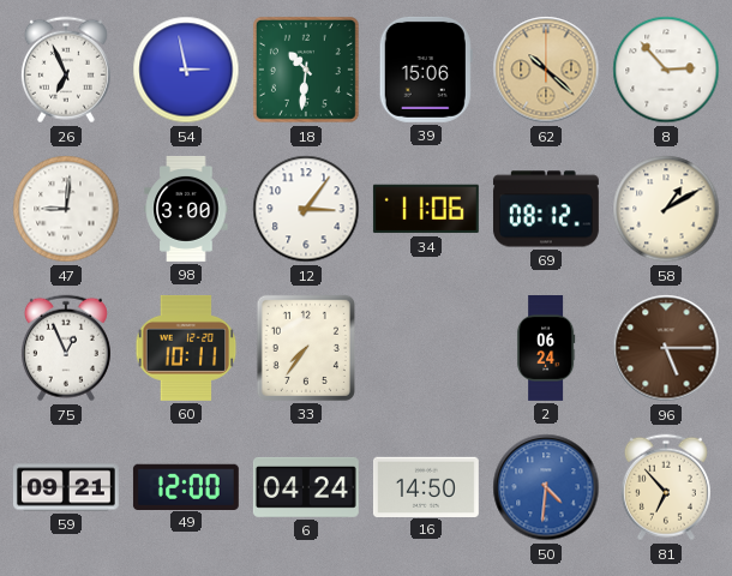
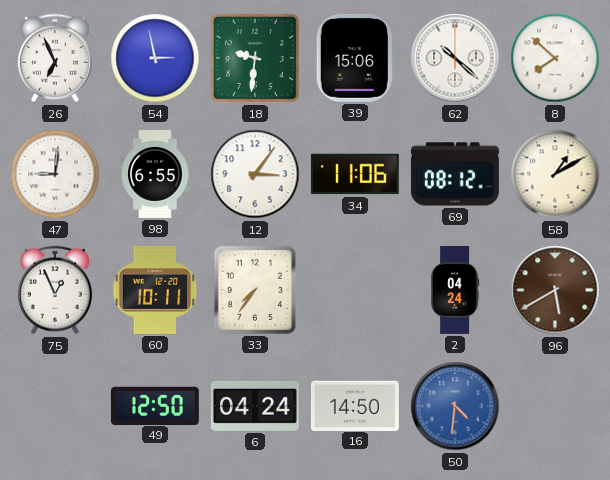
18: 10:31 -> 9:31 (255, 58)
62 dial: champagne -> white (455, 58)
8: 2:53 -> 7:52 (555, 58)
98: 3:00 -> 6:55 (155, 174)
2: 06:24 -> 04:24 (455, 291)
96: 5:15 -> 5:40 (555, 290)
59: 09:21 -> none (66, 487)
49: 12:00 -> 12:50 (155, 405)
81: 6:53 -> none (666, 487)
